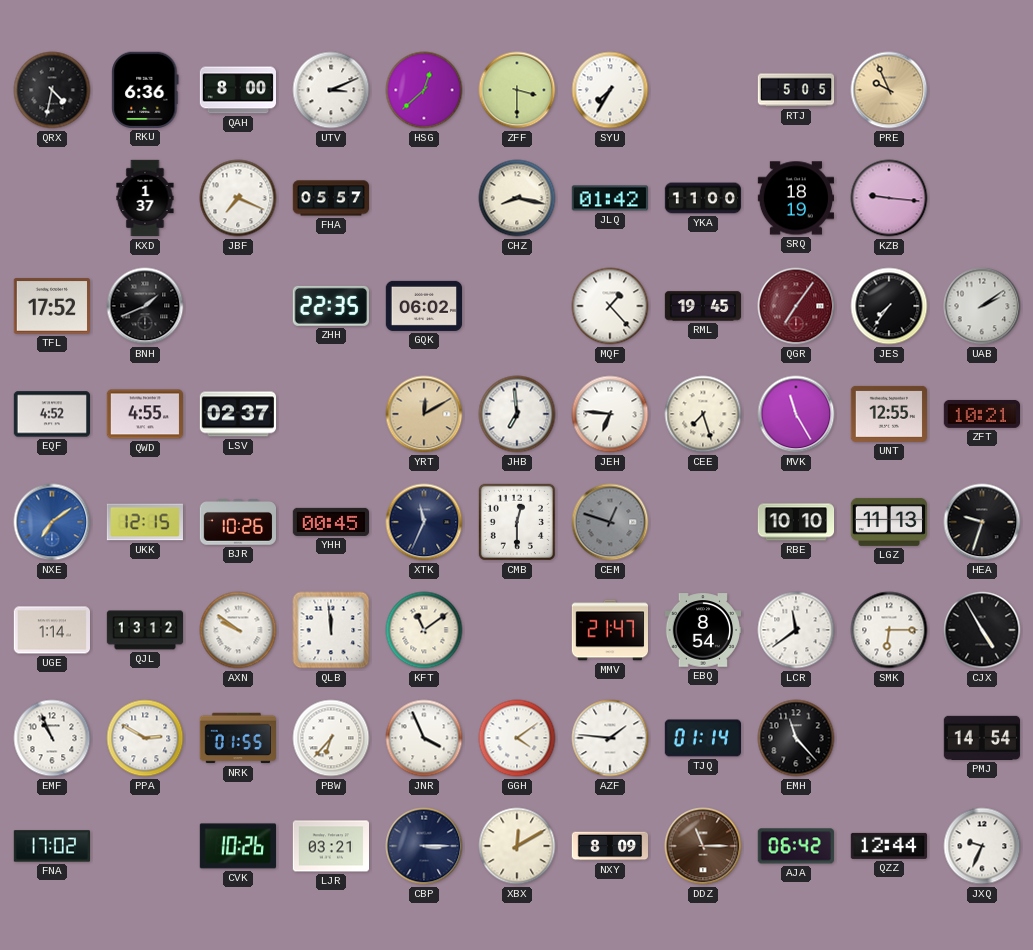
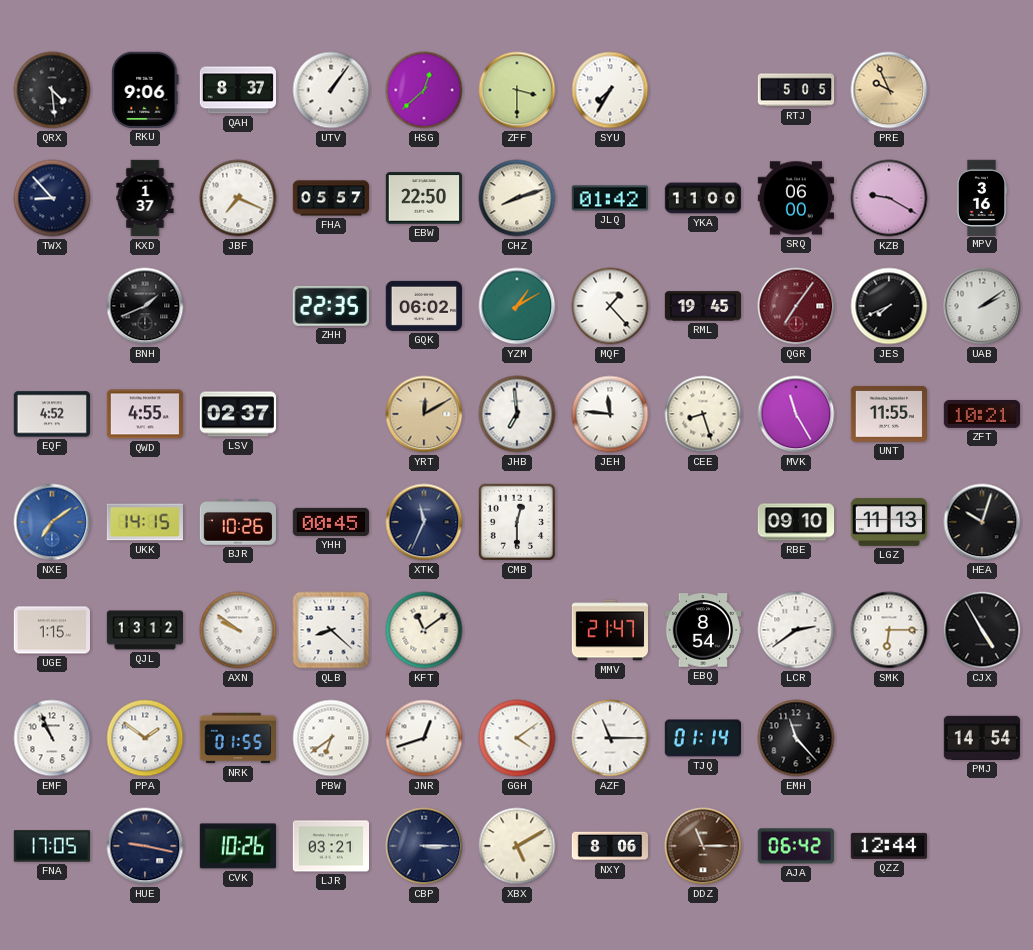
QRX: 4:32 -> 4:29 (52, 90)
RKU: 6:36 -> 9:06 (145, 90)
QAH: 8:00 -> 8:37 (238, 90)
UTV: 3:11 -> 1:06 (331, 90)
TWX: none -> 8:53 (52, 198)
EBW: none -> 22:50 (423, 198)
CHZ: 8:17 -> 8:12 (517, 198)
SRQ: 18:19 -> 06:00 (795, 198)
KZB: 9:16 -> 9:20 (889, 198)
MPV: none -> 3:16 (982, 197)
TFL: 17:52 -> none (51, 306)
YZM: none -> 1:10 (517, 306)
JES: 7:36 -> 7:41 (889, 306)
JEH: 6:46 -> 11:46 (610, 414)
CEE: 7:27 -> 8:27 (703, 414)
UNT: 12:55 -> 11:55 (888, 414)
UKK: 12:15 -> 14:15 (144, 522)
CEM: 12:48 -> none (610, 522)
RBE: 10:10 -> 09:10 (796, 522)
HEA: 9:33 -> 10:03 (982, 522)
UGE: 1:14 -> 1:15 (51, 630)
QLB: 11:59 -> 8:22 (331, 630)
LCR: 11:39 -> 2:39 (796, 630)
PPA: 2:50 -> 1:51 (145, 738)
PBW: 6:37 -> 6:39 (331, 738)
JNR: 3:56 -> 12:42 (424, 738)
AZF: 1:46 -> 11:15 (610, 738)
FNA: 17:02 -> 17:05 (51, 846)
HUE: none -> 9:17 (145, 846)
XBX: 12:10 -> 5:10 (517, 846)
NXY: 8:09 -> 8:06 (610, 846)
JXQ: 9:34 -> none (982, 846)
